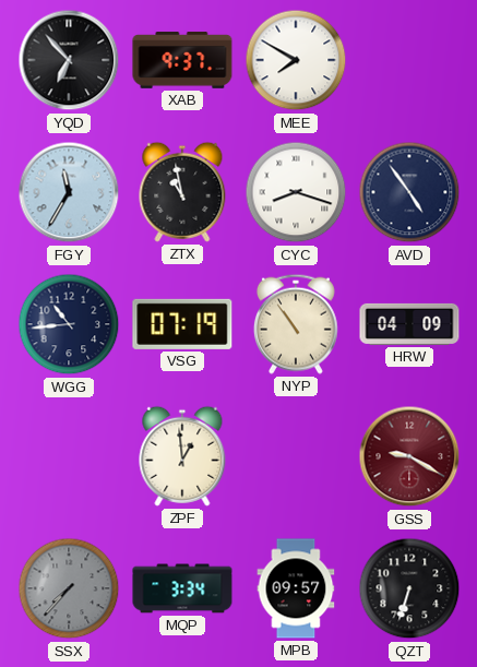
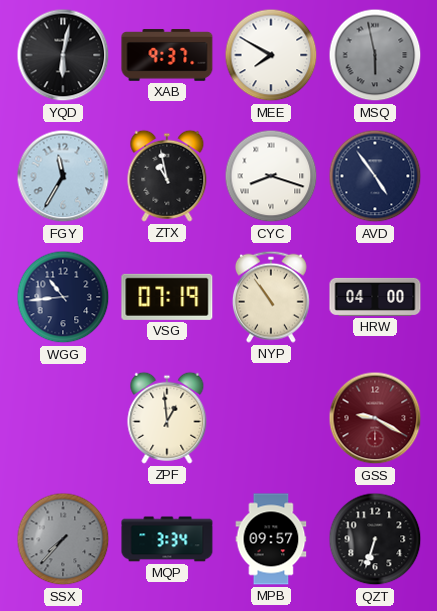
YQD: 6:53 -> 6:02 (63, 55)
MSQ: none -> 5:58 (375, 55)
HRW: 04:09 -> 04:00 (375, 297)
